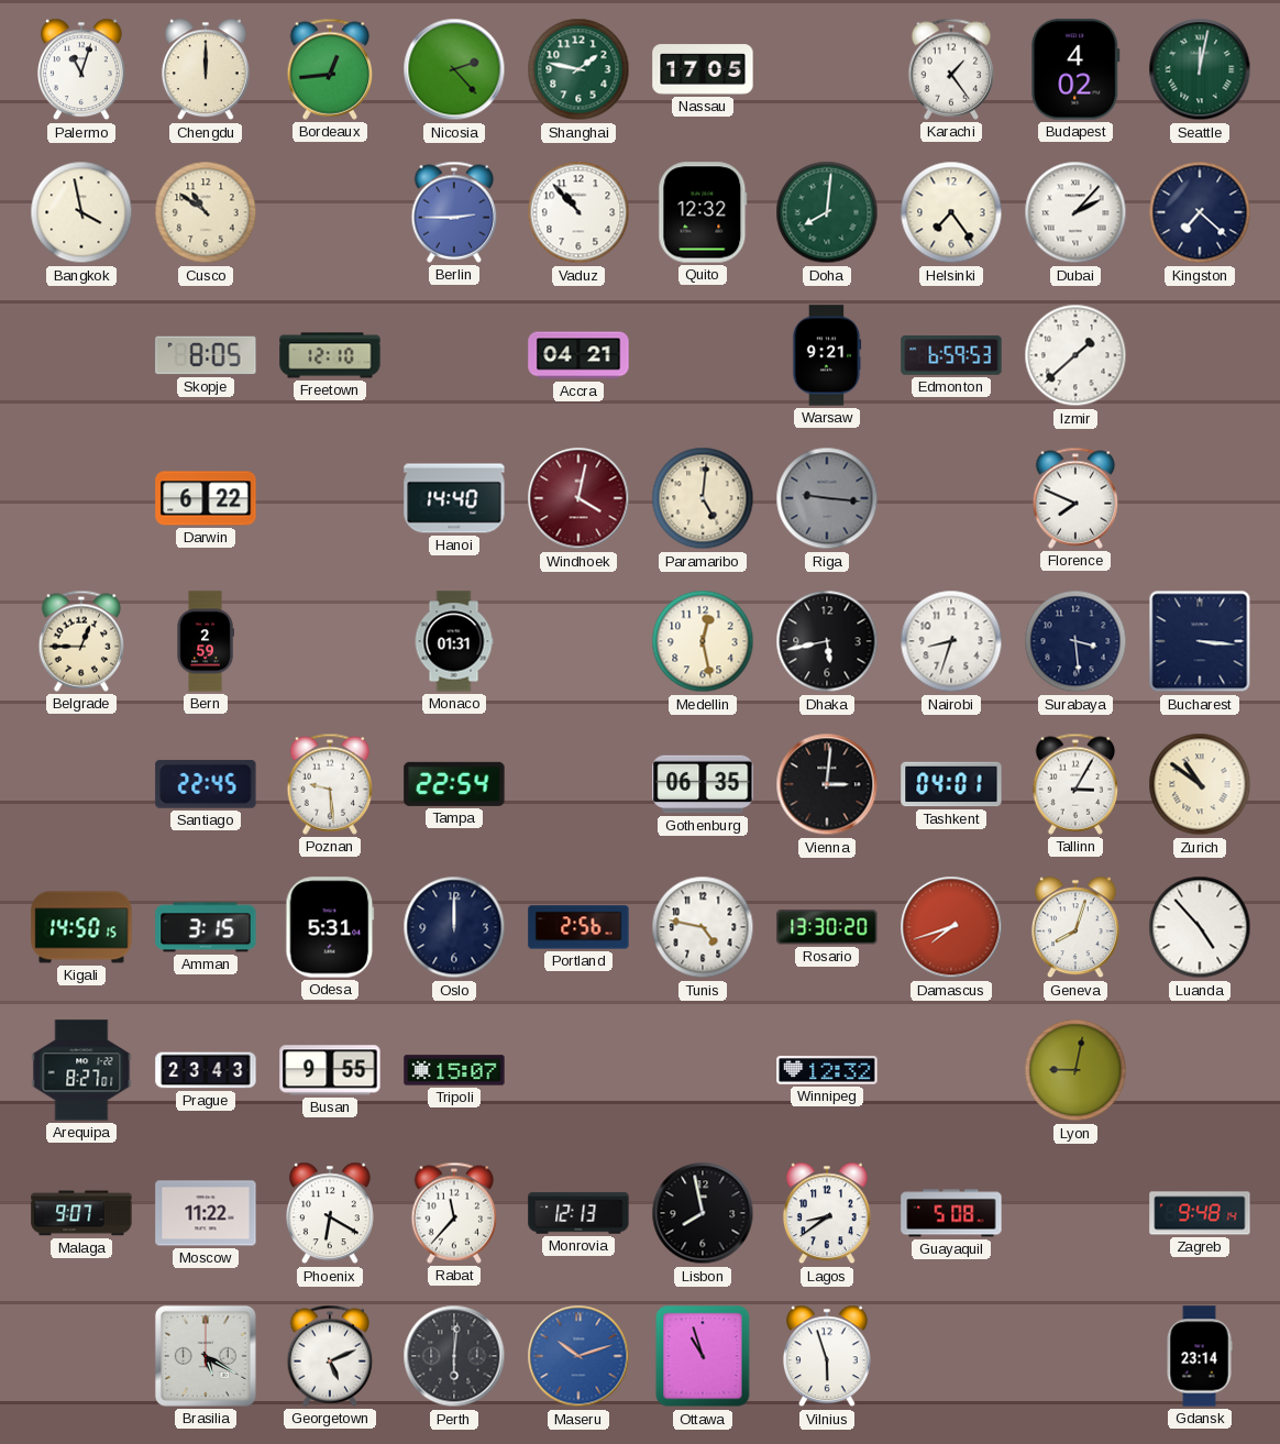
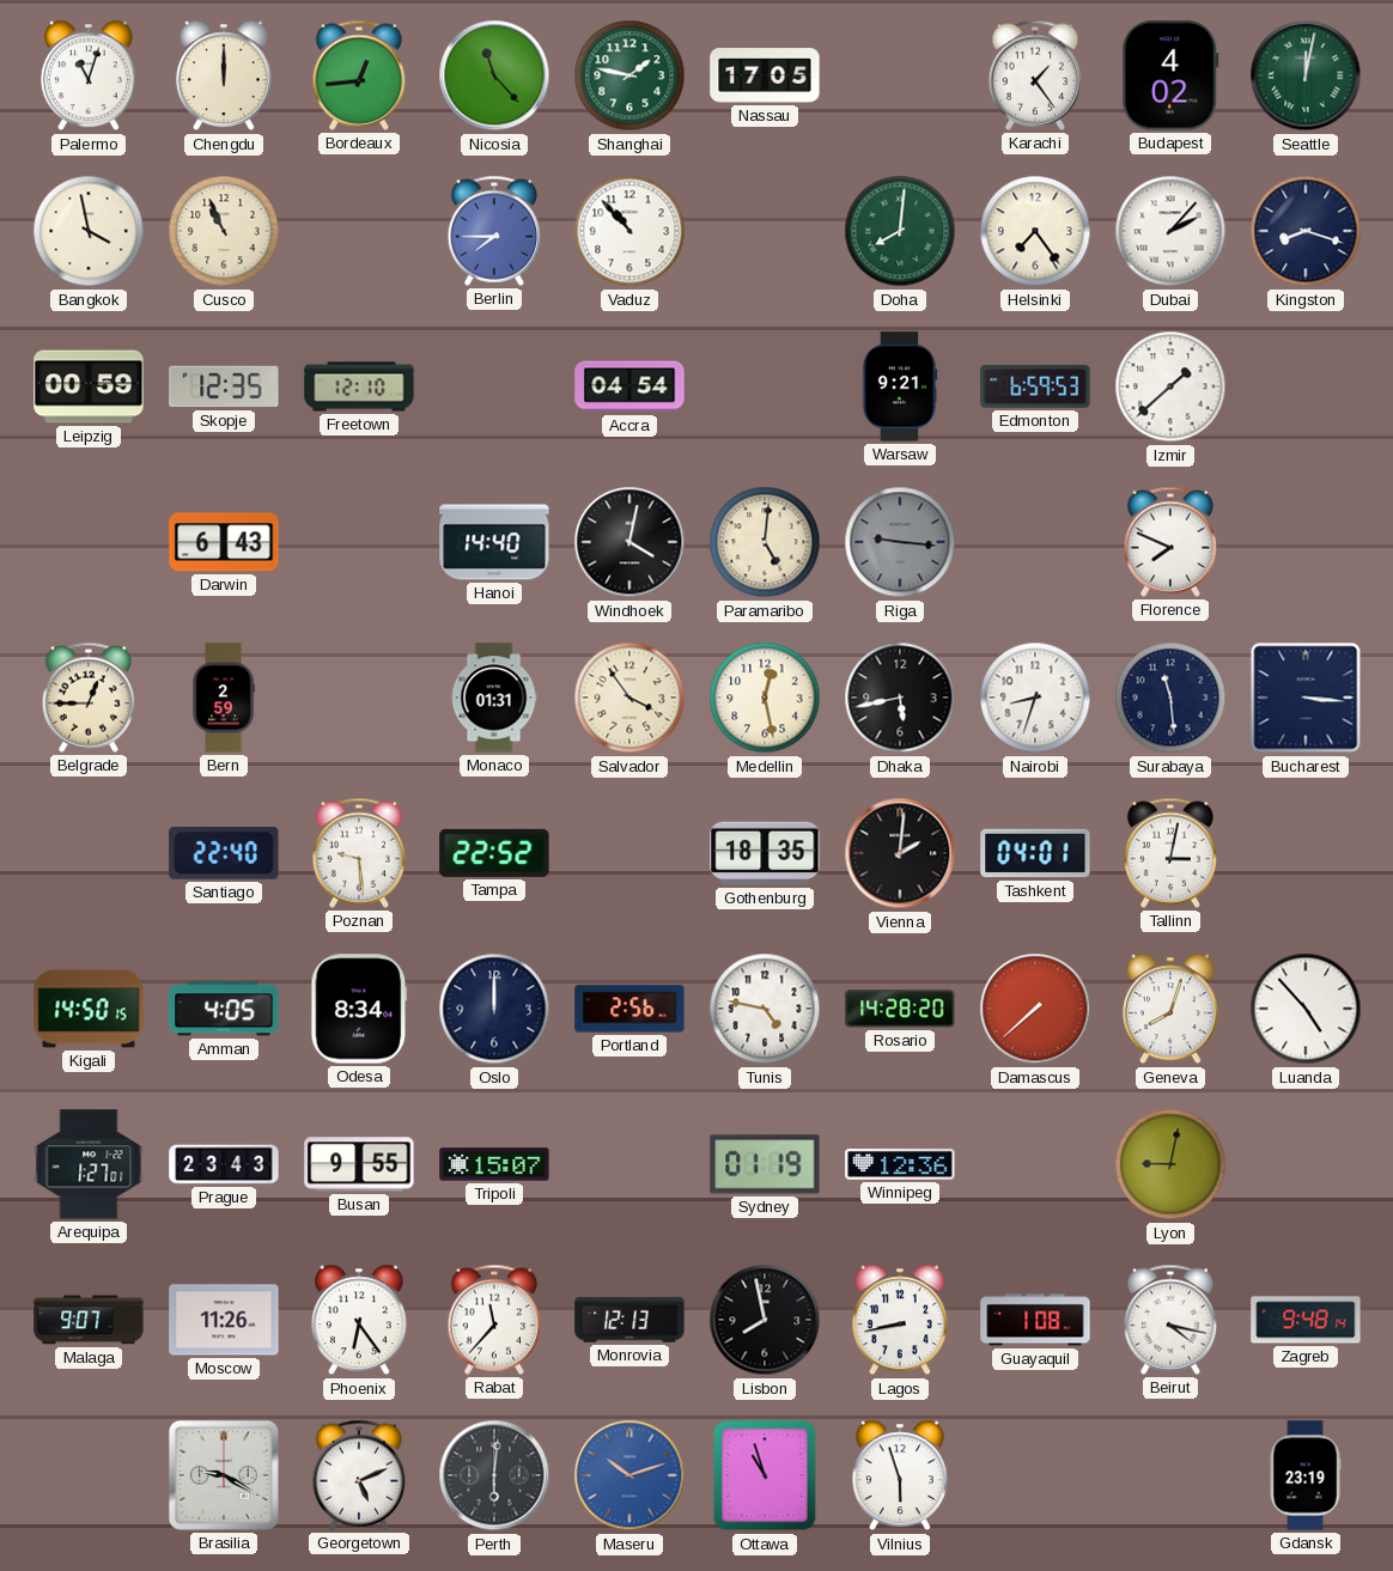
Nicosia: 2:23 -> 11:23 (494, 75)
Cusco: 10:51 -> 10:56 (224, 231)
Berlin: 2:45 -> 7:45 (494, 231)
Quito: 12:32 -> none (703, 212)
Kingston: 7:22 -> 8:18 (1306, 231)
Leipzig: none -> 00:59 (89, 386)
Skopje: 8:05 -> 12:35 (224, 386)
Accra: 04:21 -> 04:54 (629, 386)
Darwin: 6:22 -> 6:43 (224, 542)
Windhoek dial: burgundy -> black (629, 542)
Salvador: none -> 3:54 (629, 698)
Surabaya: 3:29 -> 11:29 (1170, 698)
Santiago: 22:45 -> 22:40 (224, 853)
Tampa: 22:54 -> 22:52 (494, 853)
Gothenburg: 06:35 -> 18:35 (765, 853)
Vienna: 3:01 -> 2:01 (900, 853)
Tallinn: 3:05 -> 3:02 (1170, 853)
Zurich: 10:51 -> none (1200, 784)
Amman: 3:15 -> 4:05 (224, 1009)
Odesa: 5:31 -> 8:34 (359, 1009)
Rosario: 13:30 -> 14:28 (900, 1009)
Damascus: 7:42 -> 7:38 (1035, 1009)
Arequipa: 8:27 -> 1:27 (89, 1164)
Sydney: none -> 01:19 (765, 1164)
Winnipeg: 12:32 -> 12:36 (900, 1164)
Moscow: 11:22 -> 11:26 (224, 1320)
Phoenix: 6:20 -> 6:24 (359, 1320)
Lagos: 8:39 -> 8:43 (900, 1320)
Guayaquil: 5:08 -> 1:08 (1035, 1320)
Beirut: none -> 4:17 (1170, 1320)
Brasilia: 5:20 -> 9:20 (224, 1475)
Gdansk: 23:14 -> 23:19 (1306, 1475)
